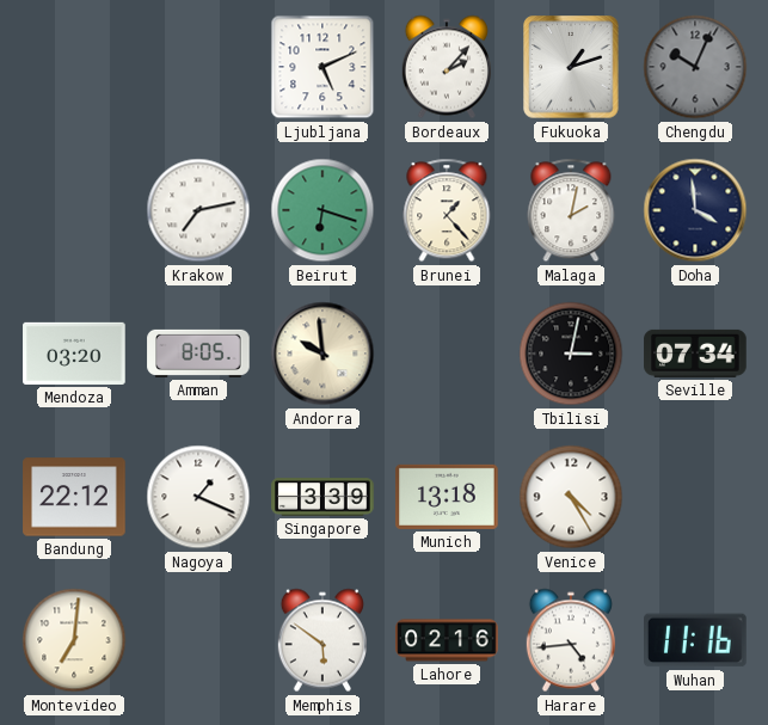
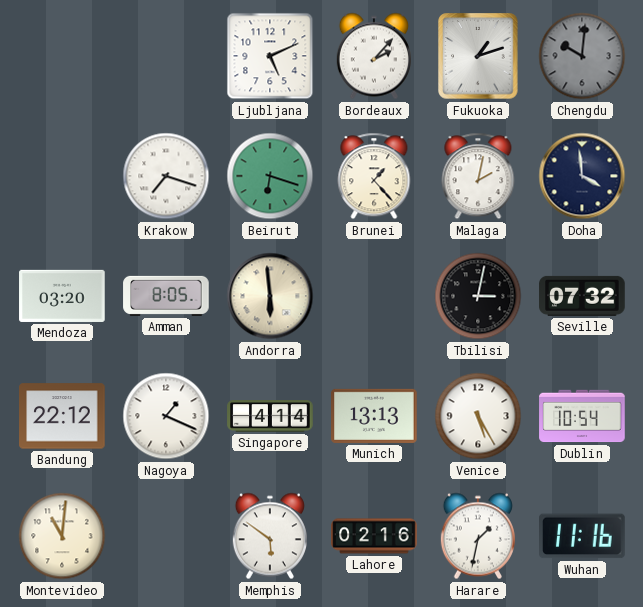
Chengdu: 10:04 -> 10:01 (582, 56)
Krakow: 7:13 -> 7:18 (166, 176)
Andorra: 9:59 -> 5:59 (270, 296)
Seville: 07:34 -> 07:32 (582, 296)
Singapore: 3:39 -> 4:14 (270, 416)
Munich: 13:18 -> 13:13 (374, 416)
Venice: 4:25 -> 5:25 (478, 416)
Dublin: none -> 10:54 (582, 416)
Montevideo: 7:01 -> 11:01 (62, 536)
Harare: 4:44 -> 1:32 (478, 536)
